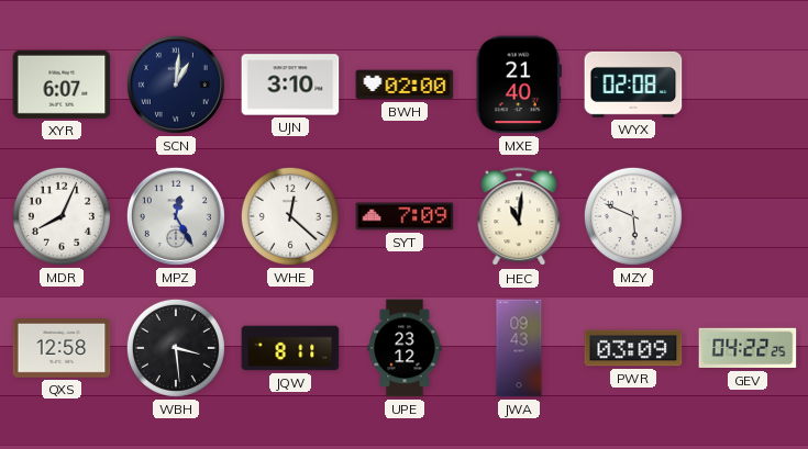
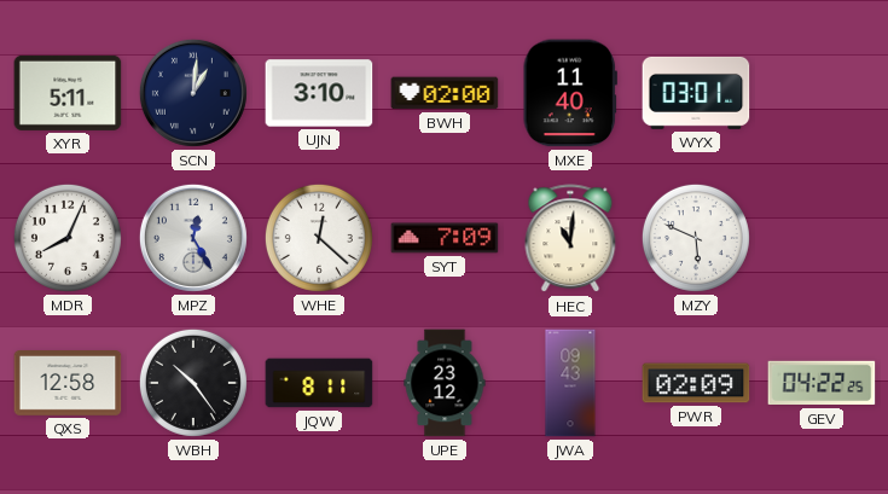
XYR: 6:07 -> 5:11 (68, 93)
MXE: 21:40 -> 11:40 (570, 93)
WYX: 02:08 -> 03:01 (696, 93)
WBH: 3:29 -> 10:24 (193, 383)
PWR: 03:09 -> 02:09 (696, 383)
